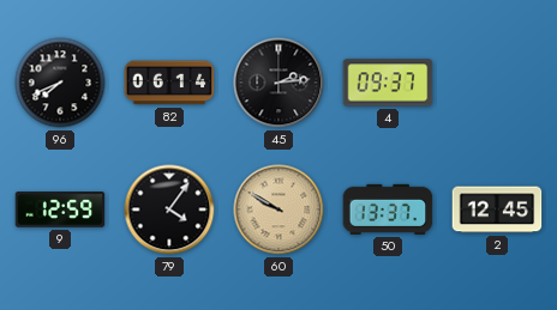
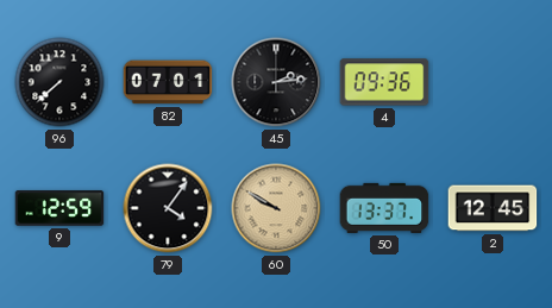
96: 7:41 -> 7:38 (59, 82)
82: 06:14 -> 07:01 (168, 82)
4: 09:37 -> 09:36 (384, 82)
